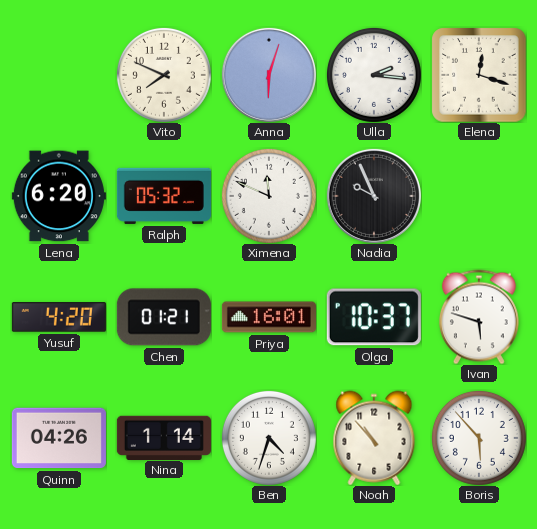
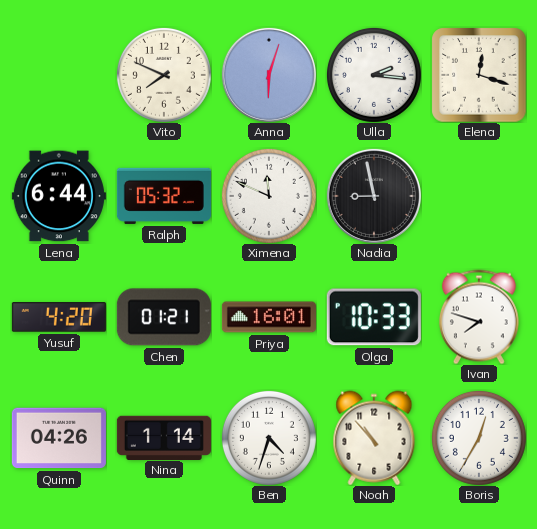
Lena: 6:20 -> 6:44 (59, 196)
Nadia: 9:56 -> 8:58 (374, 196)
Olga: 10:37 -> 10:33 (374, 317)
Ivan: 5:48 -> 7:48 (479, 317)
Boris: 5:53 -> 12:35 (479, 438)
